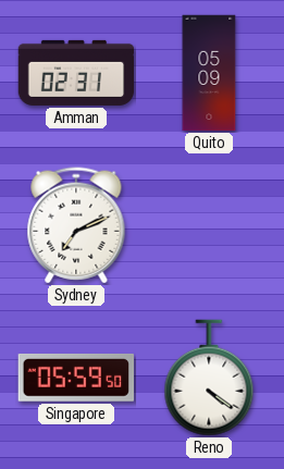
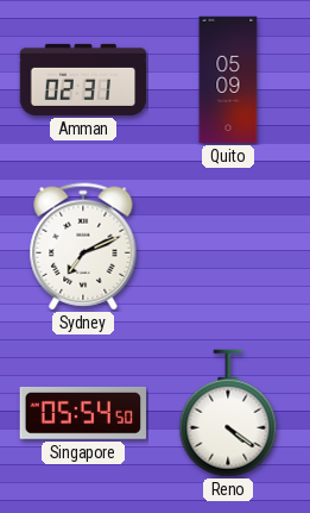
Singapore: 05:59 -> 05:54 (83, 413)
